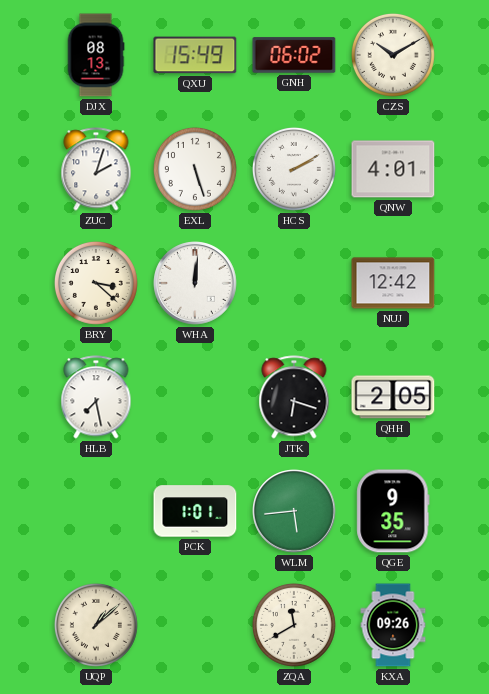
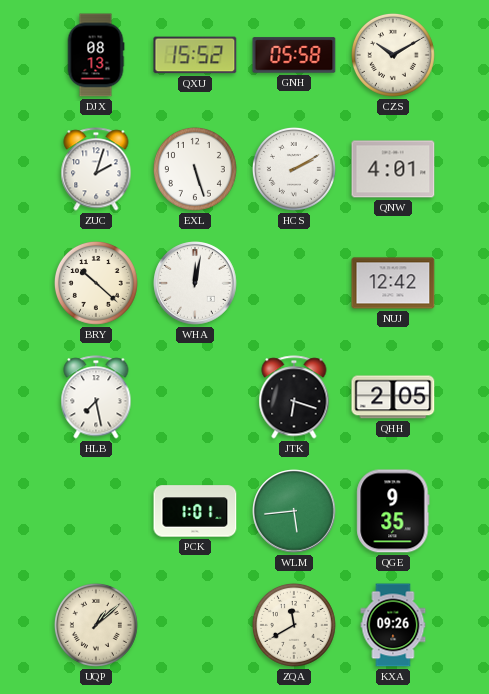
QXU: 15:49 -> 15:52 (195, 55)
GNH: 06:02 -> 05:58 (294, 55)
BRY: 3:22 -> 10:22 (96, 283)
WHA: 12:01 -> 12:02 (195, 283)
